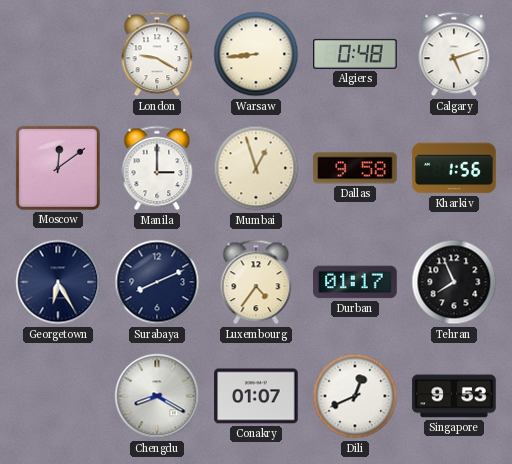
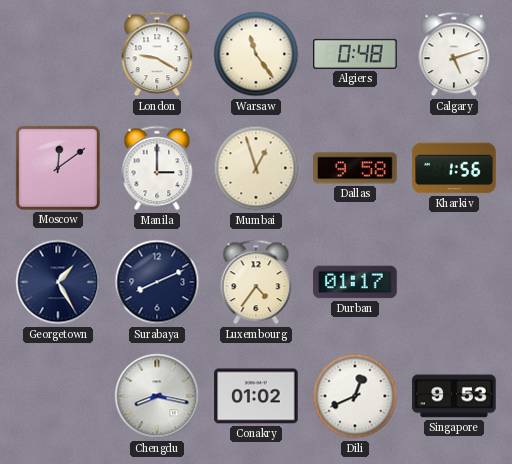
Warsaw: 8:44 -> 11:24 (256, 54)
Georgetown: 6:25 -> 1:25 (58, 282)
Tehran: 7:56 -> none (454, 282)
Chengdu: 8:20 -> 8:17 (157, 396)
Conakry: 01:07 -> 01:02 (256, 396)
